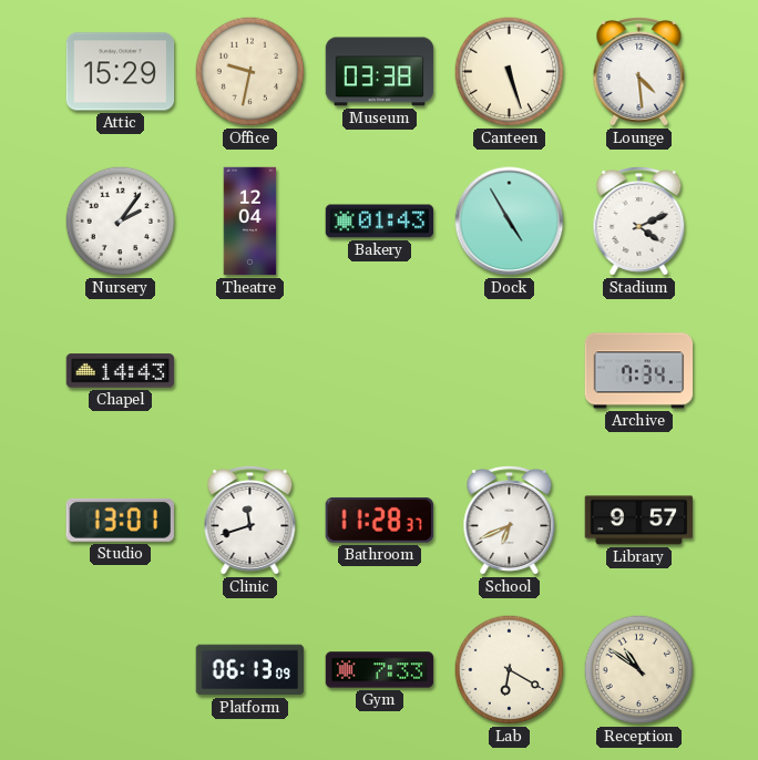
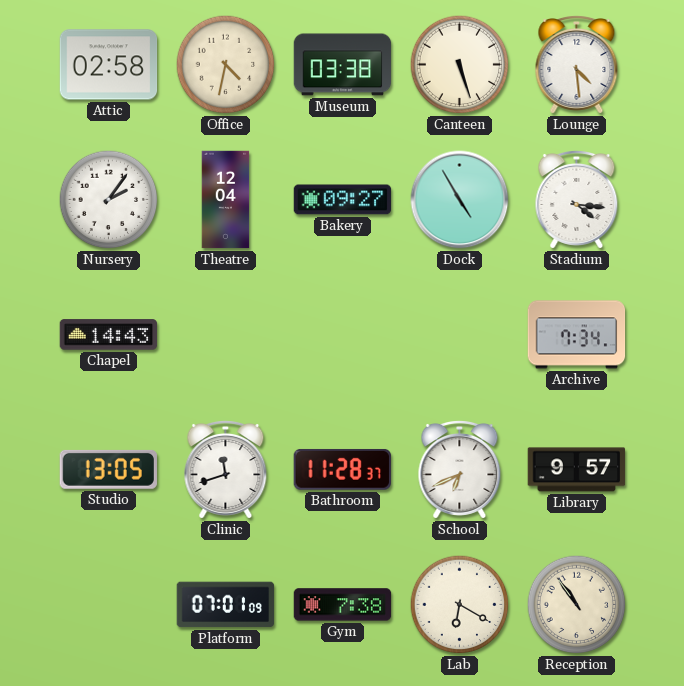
Attic: 15:29 -> 02:58 (109, 65)
Office: 9:32 -> 4:32 (226, 65)
Bakery: 01:43 -> 09:27 (343, 200)
Stadium: 4:11 -> 4:16 (577, 200)
Studio: 13:01 -> 13:05 (108, 469)
Platform: 06:13 -> 07:01 (226, 605)
Gym: 7:33 -> 7:38 (343, 605)
Reception: 10:51 -> 10:54 (577, 605)
